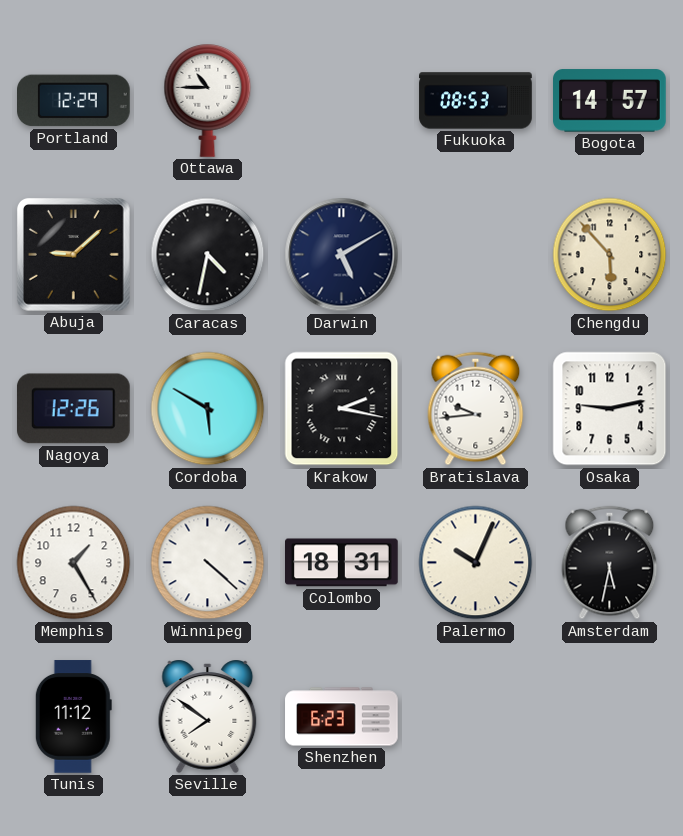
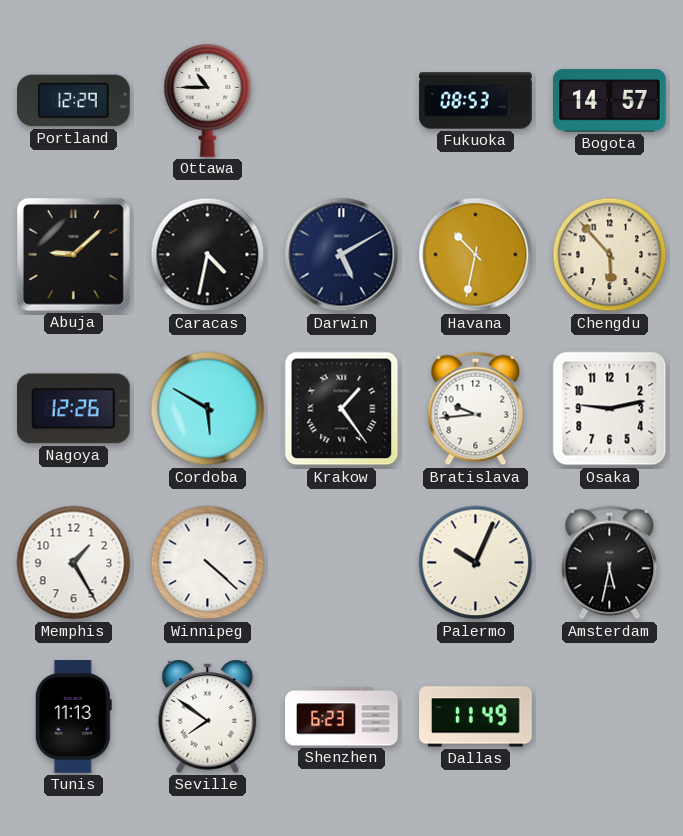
Havana: none -> 10:32 (476, 255)
Krakow: 2:17 -> 1:24 (342, 409)
Colombo: 18:31 -> none (342, 563)
Tunis: 11:12 -> 11:13 (73, 717)
Dallas: none -> 11:49 (476, 717)
